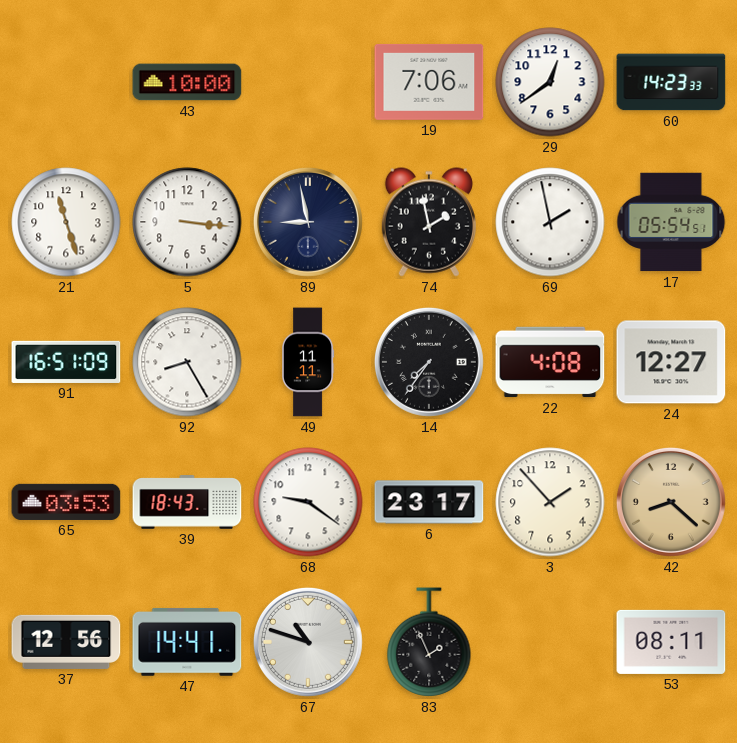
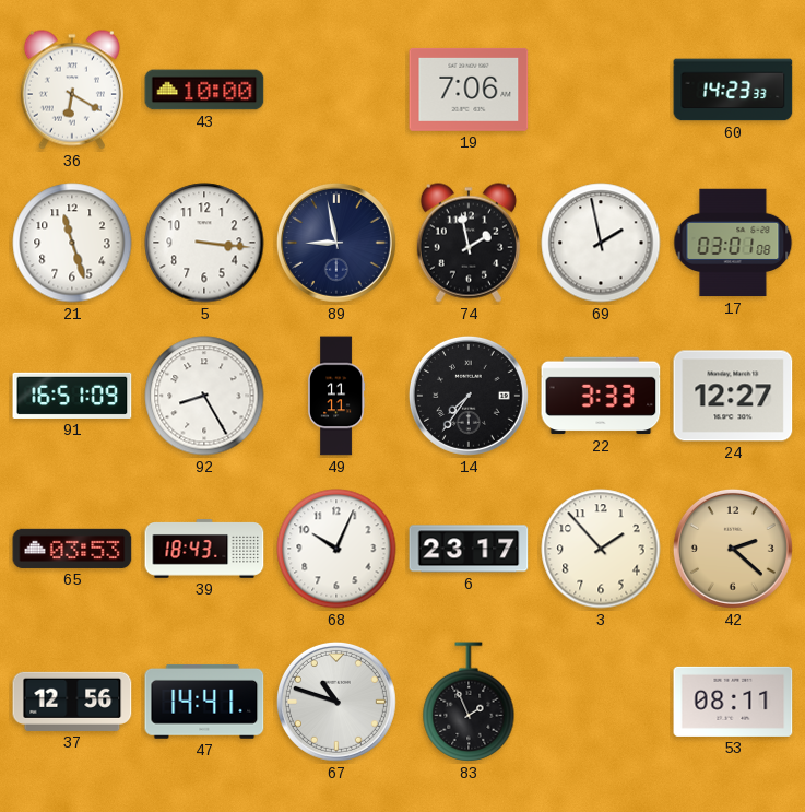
36: none -> 6:20 (72, 90)
29: 12:39 -> none (550, 82)
17: 05:54 -> 03:01 (733, 243)
22: 4:08 -> 3:33 (601, 396)
68: 9:21 -> 10:04 (336, 549)
42: 8:22 -> 2:22 (733, 549)
